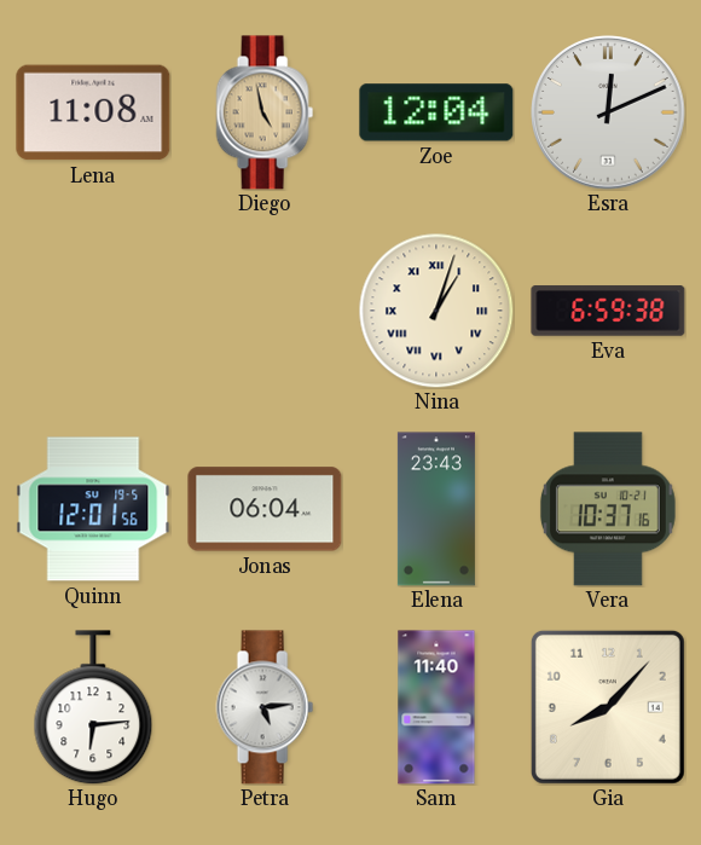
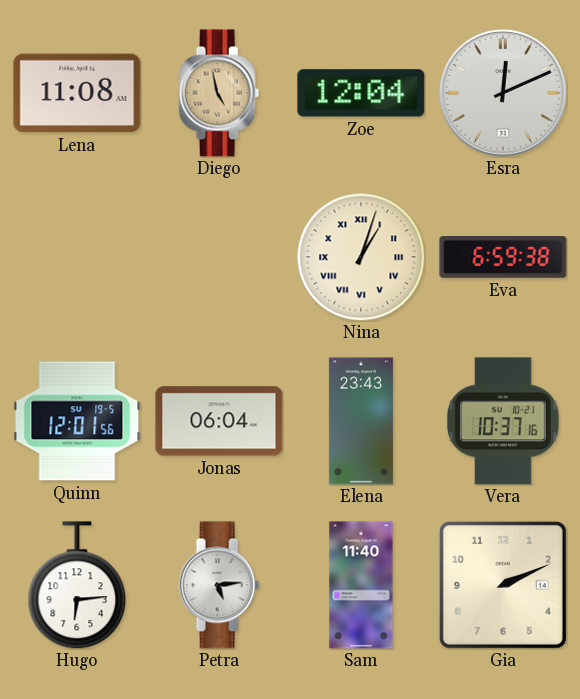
Gia: 8:07 -> 2:11 (503, 585)
